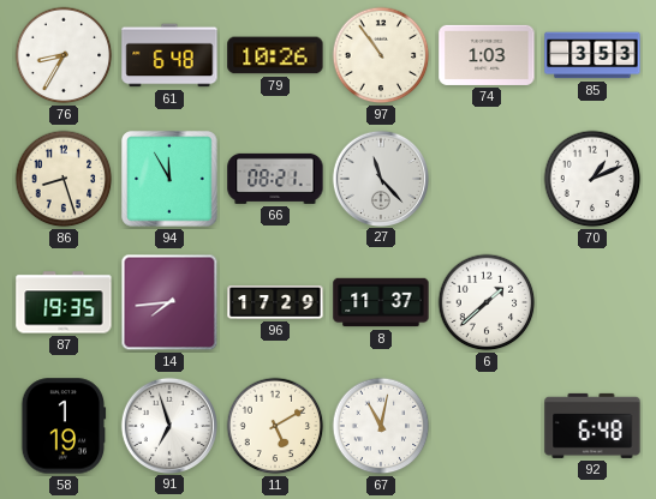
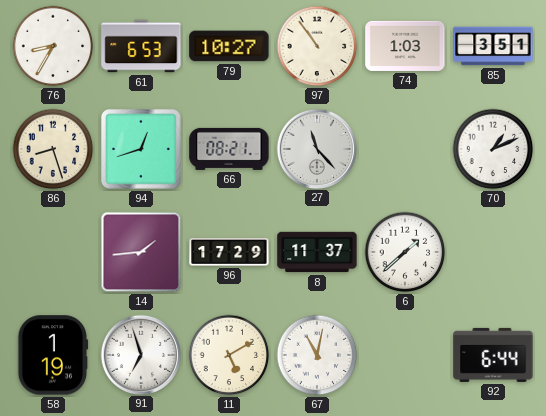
61: 6:48 -> 6:53 (141, 46)
79: 10:26 -> 10:27 (229, 46)
85: 3:53 -> 3:51 (493, 46)
94: 11:55 -> 12:42 (141, 149)
87: 19:35 -> none (64, 302)
14: 7:44 -> 1:44 (141, 252)
92: 6:48 -> 6:44 (493, 355)
